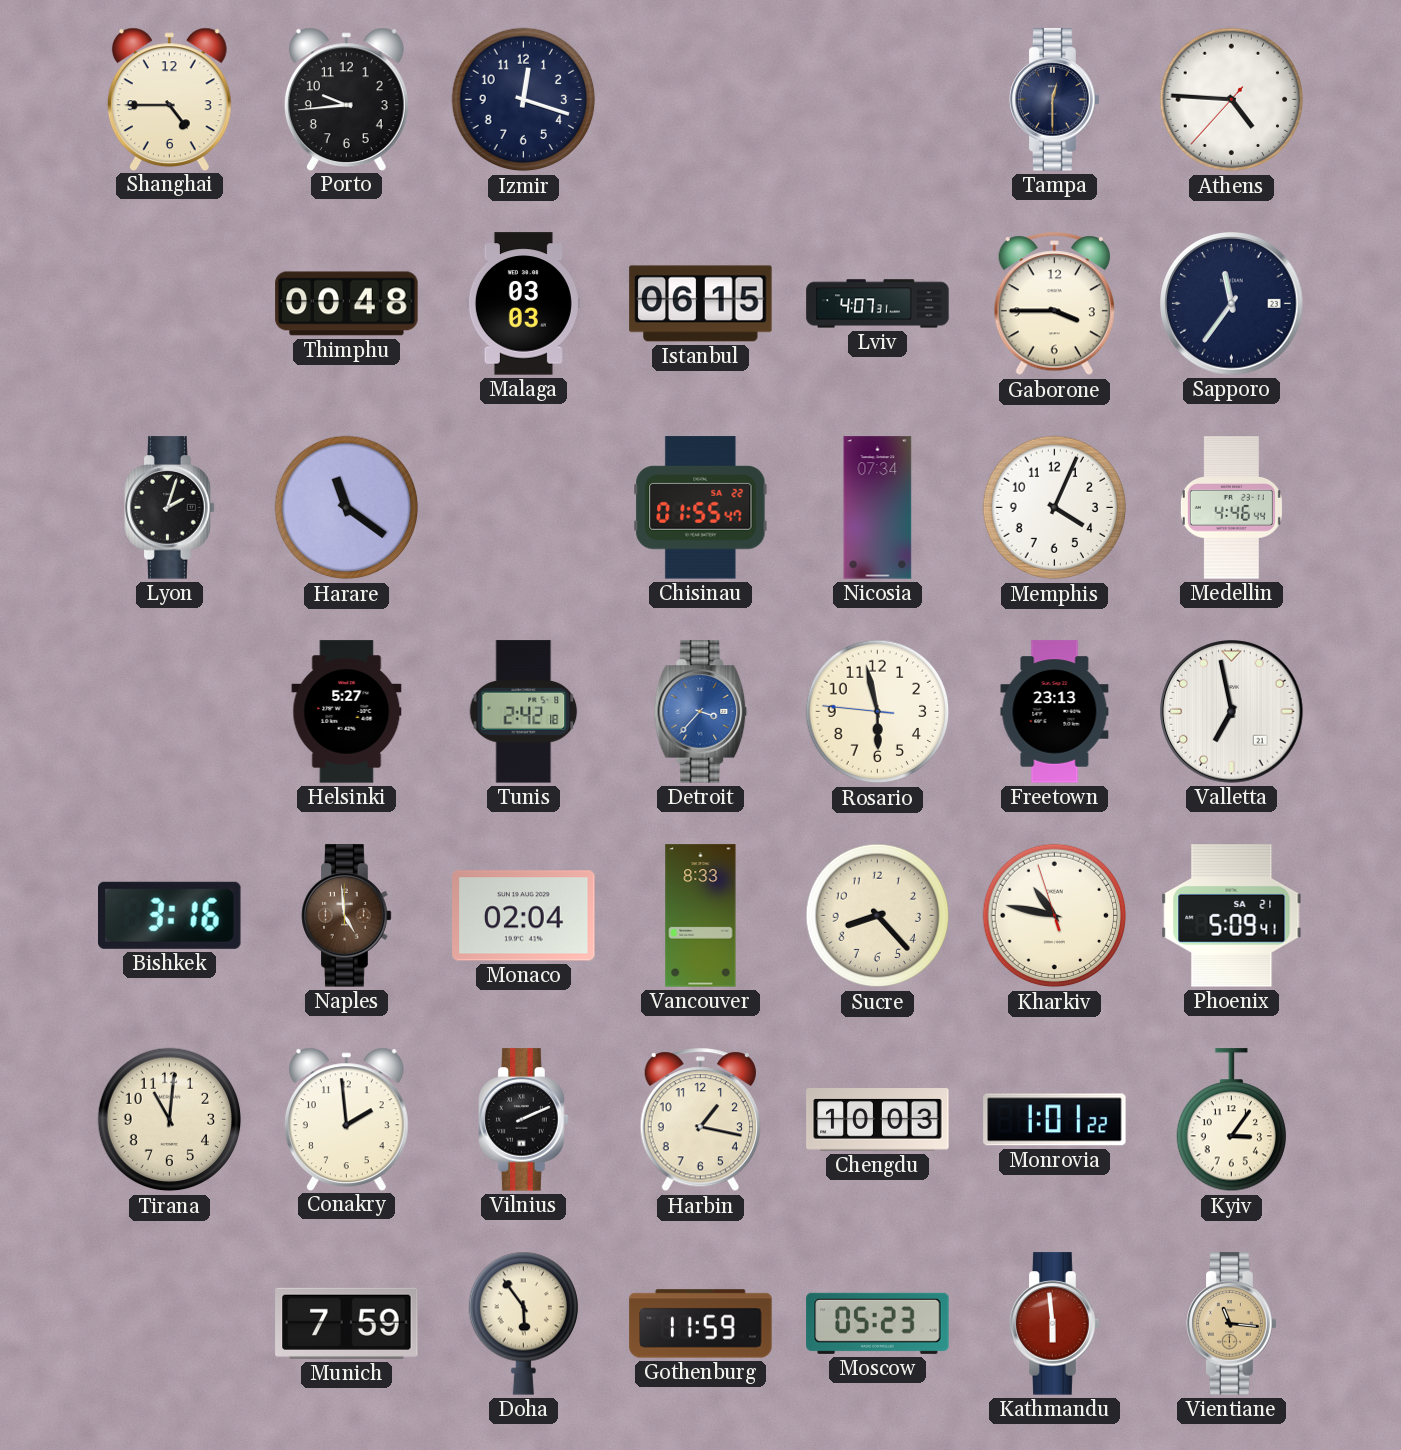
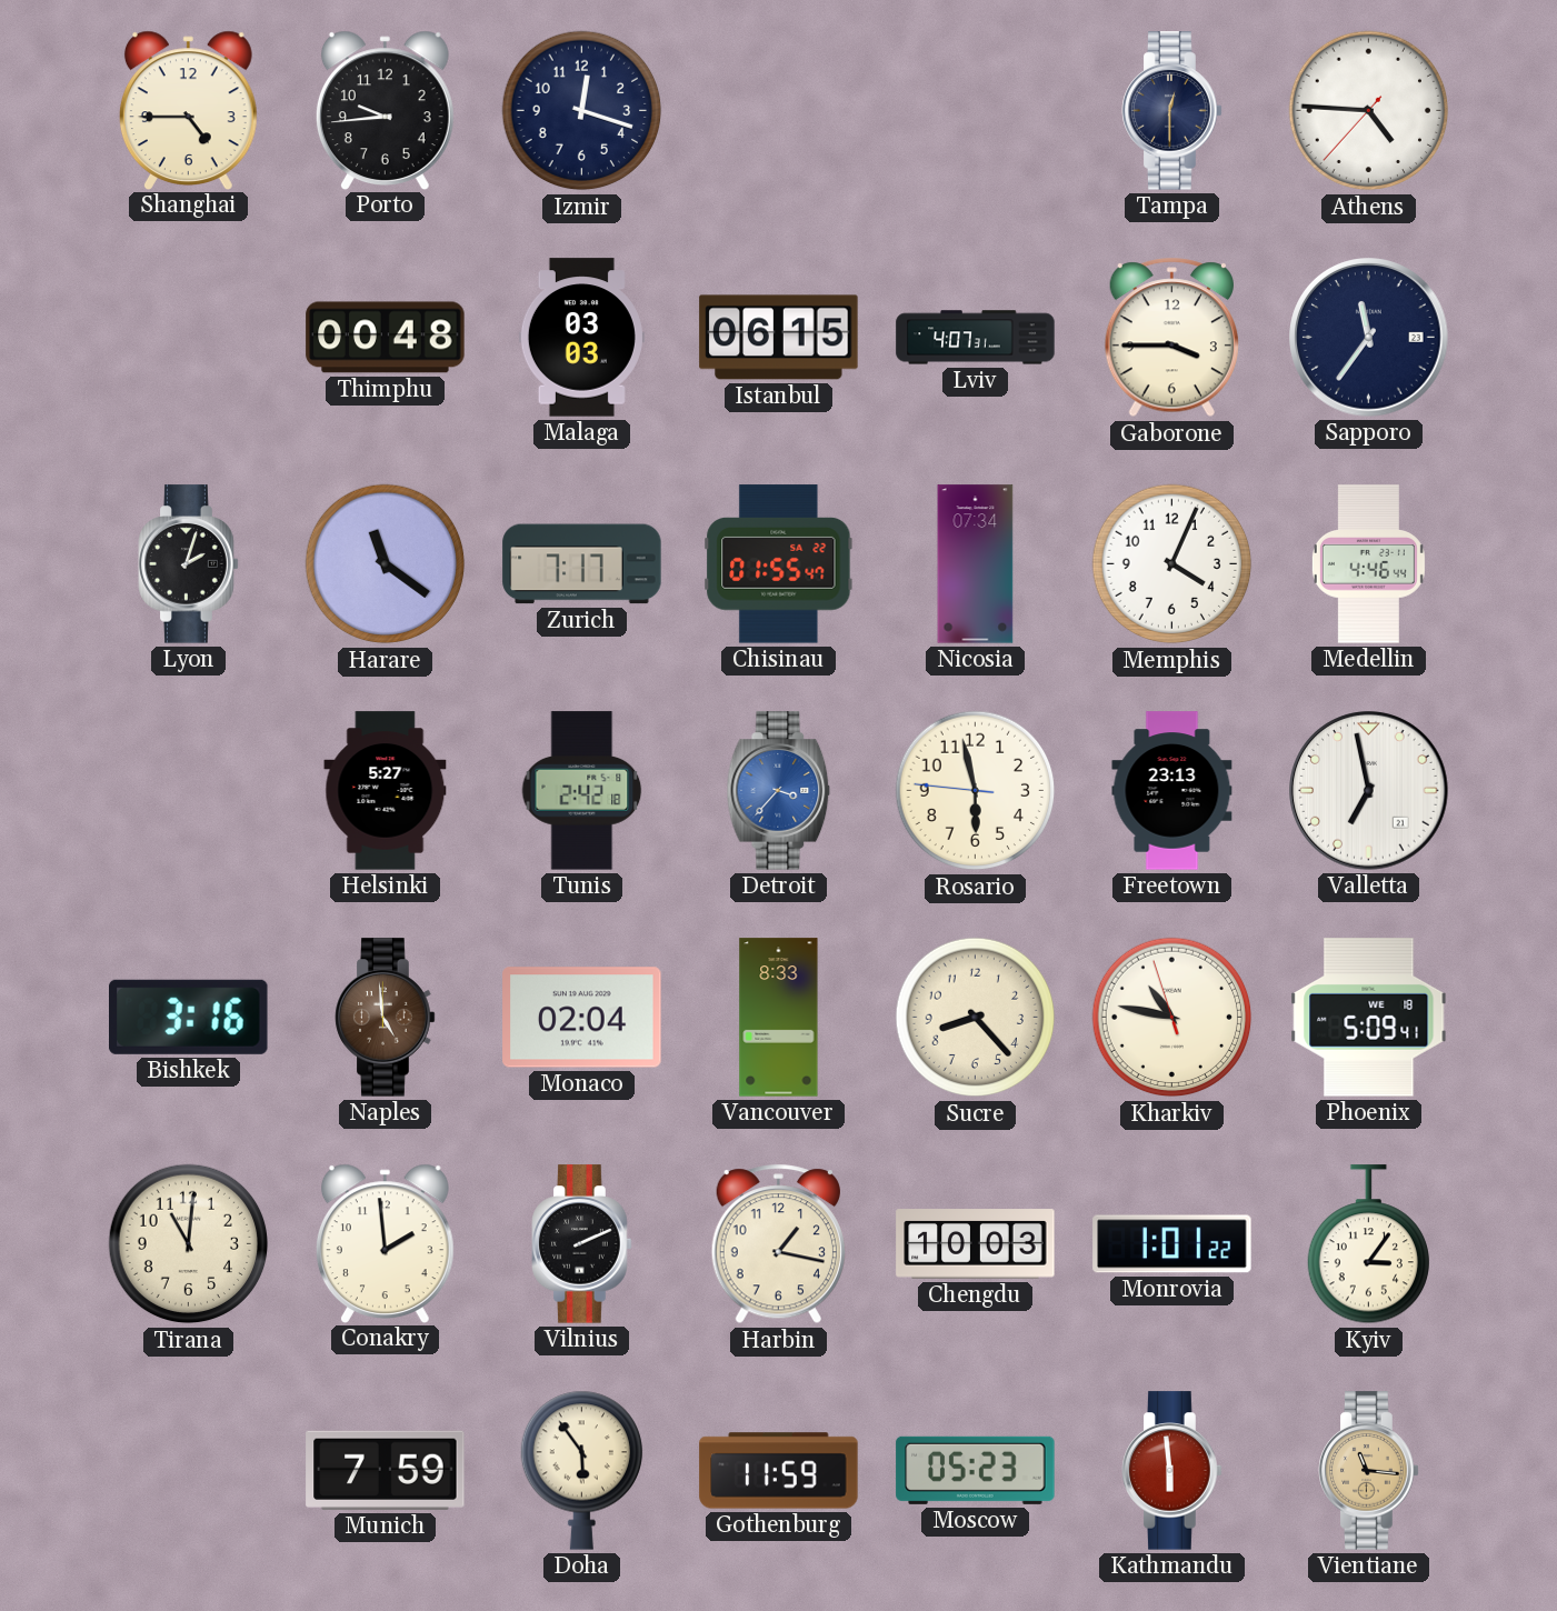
Zurich: none -> 7:17 (582, 564)
Phoenix date: SA 21 -> WE 18 (1369, 1018)
